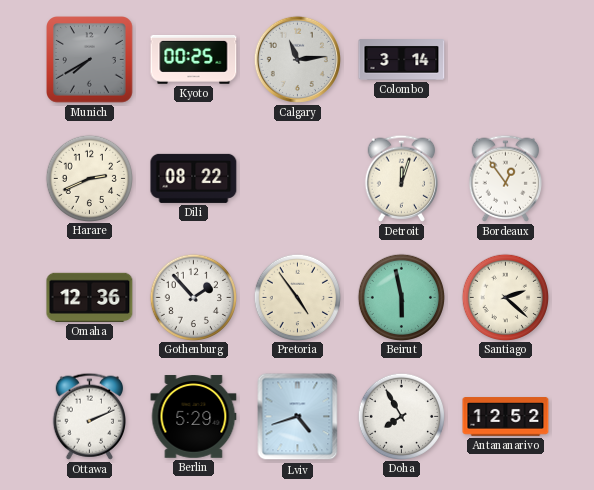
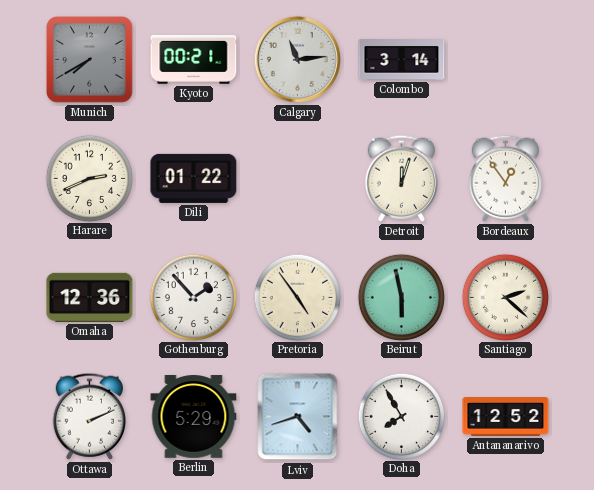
Kyoto: 00:25 -> 00:21 (194, 60)
Dili: 08:22 -> 01:22 (194, 178)
